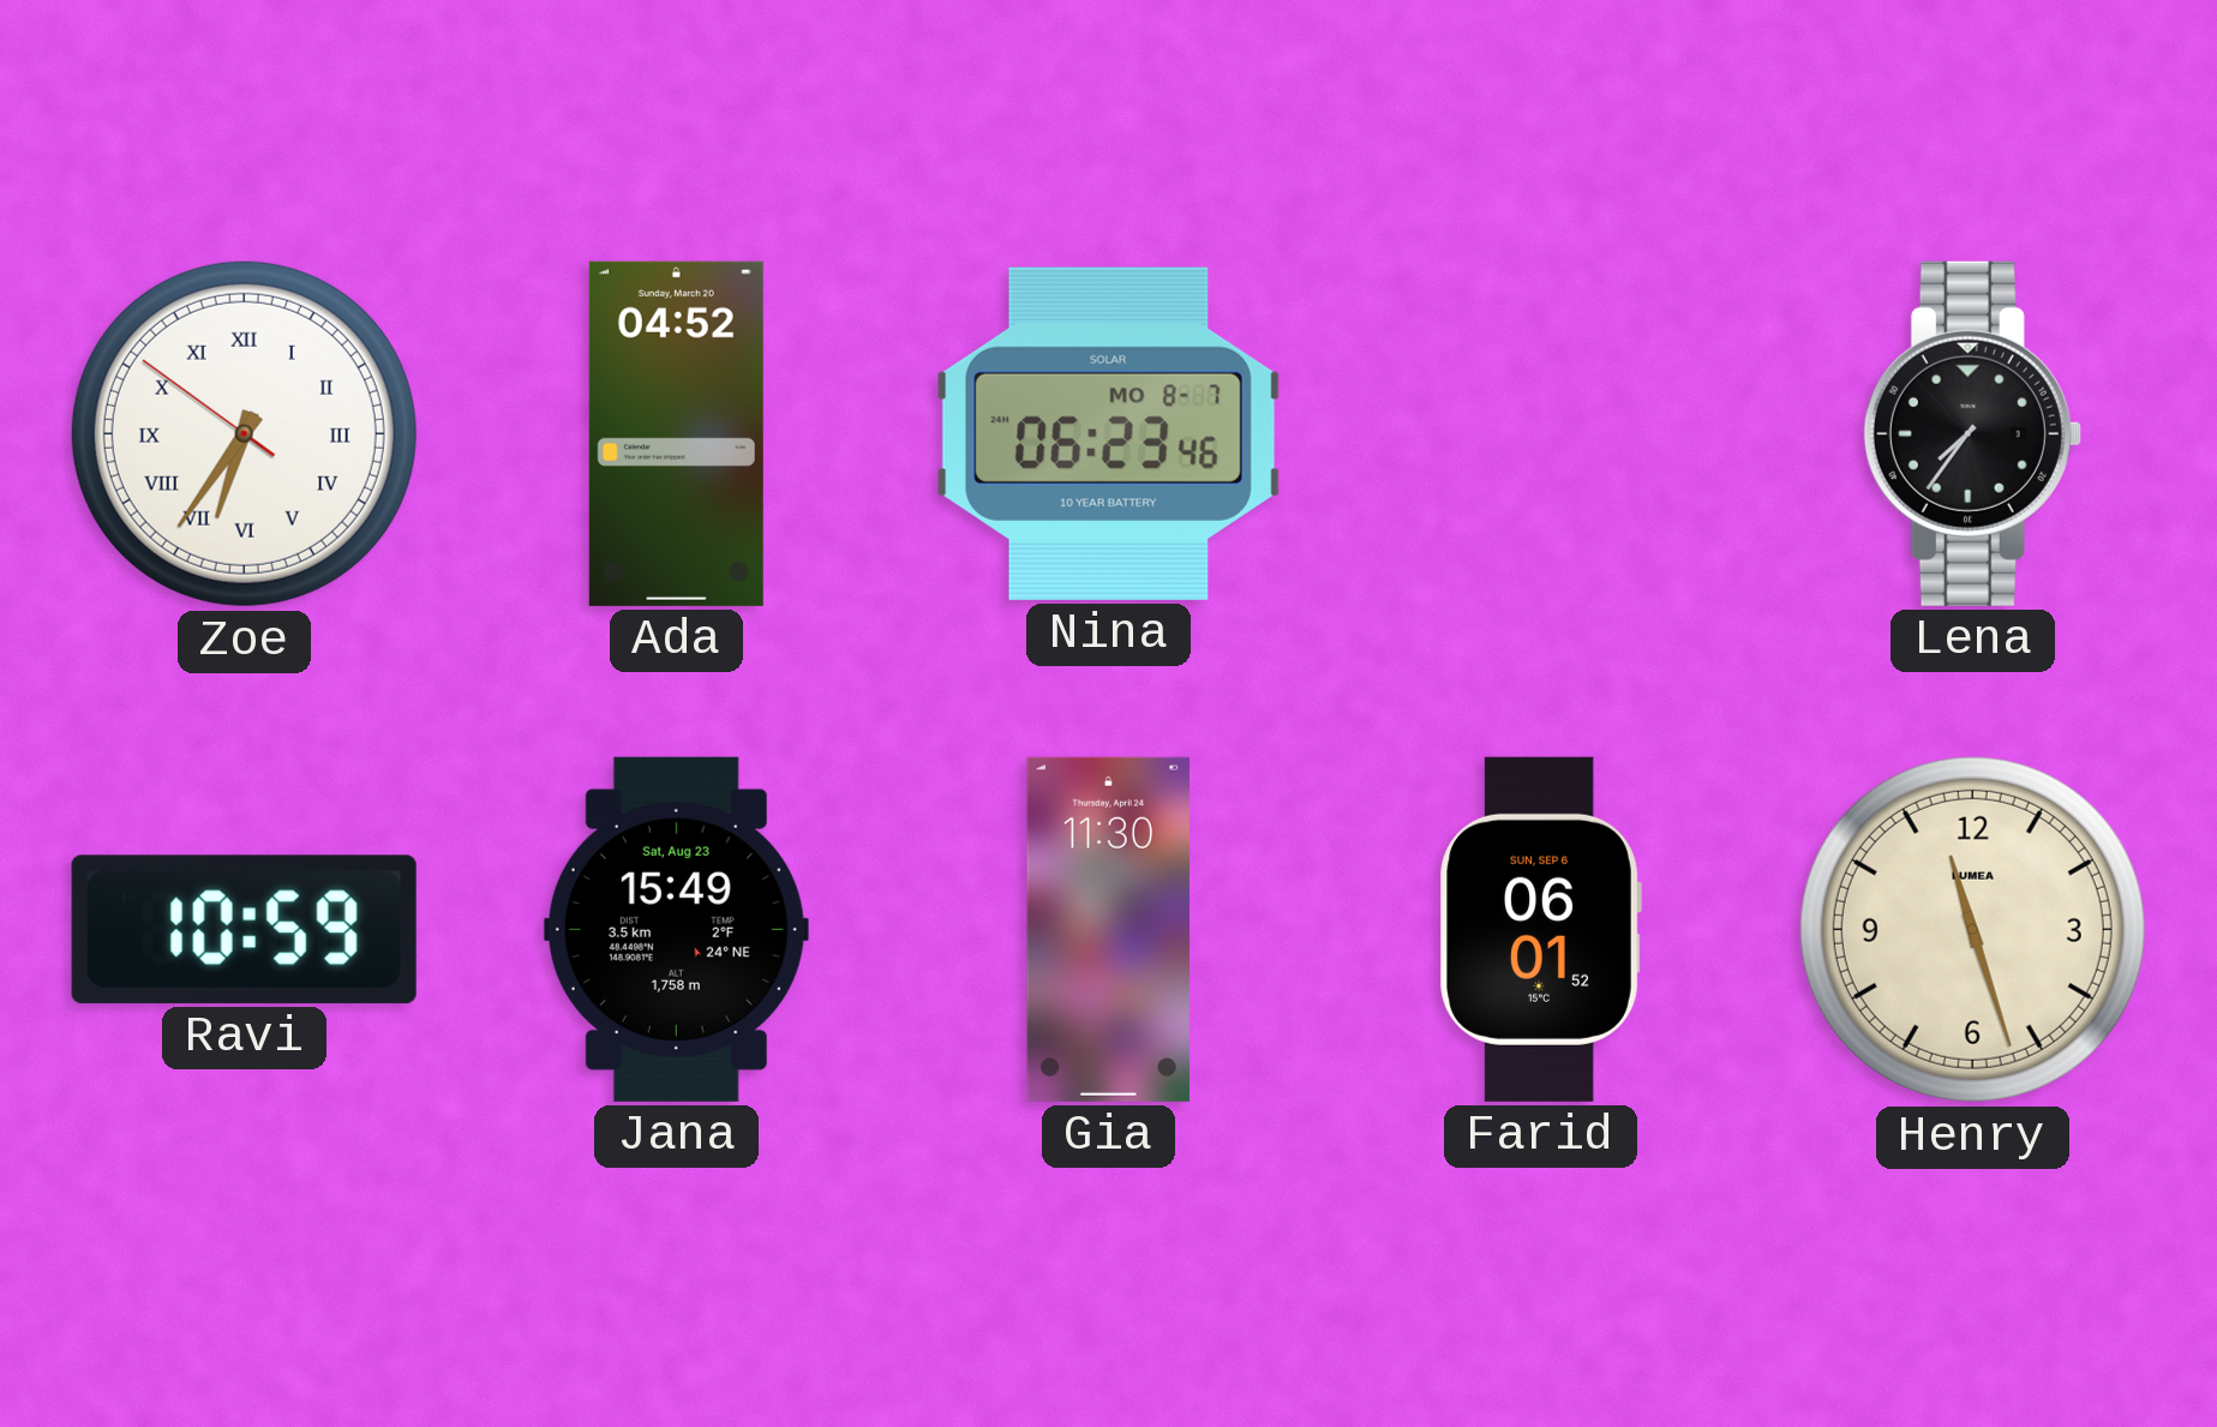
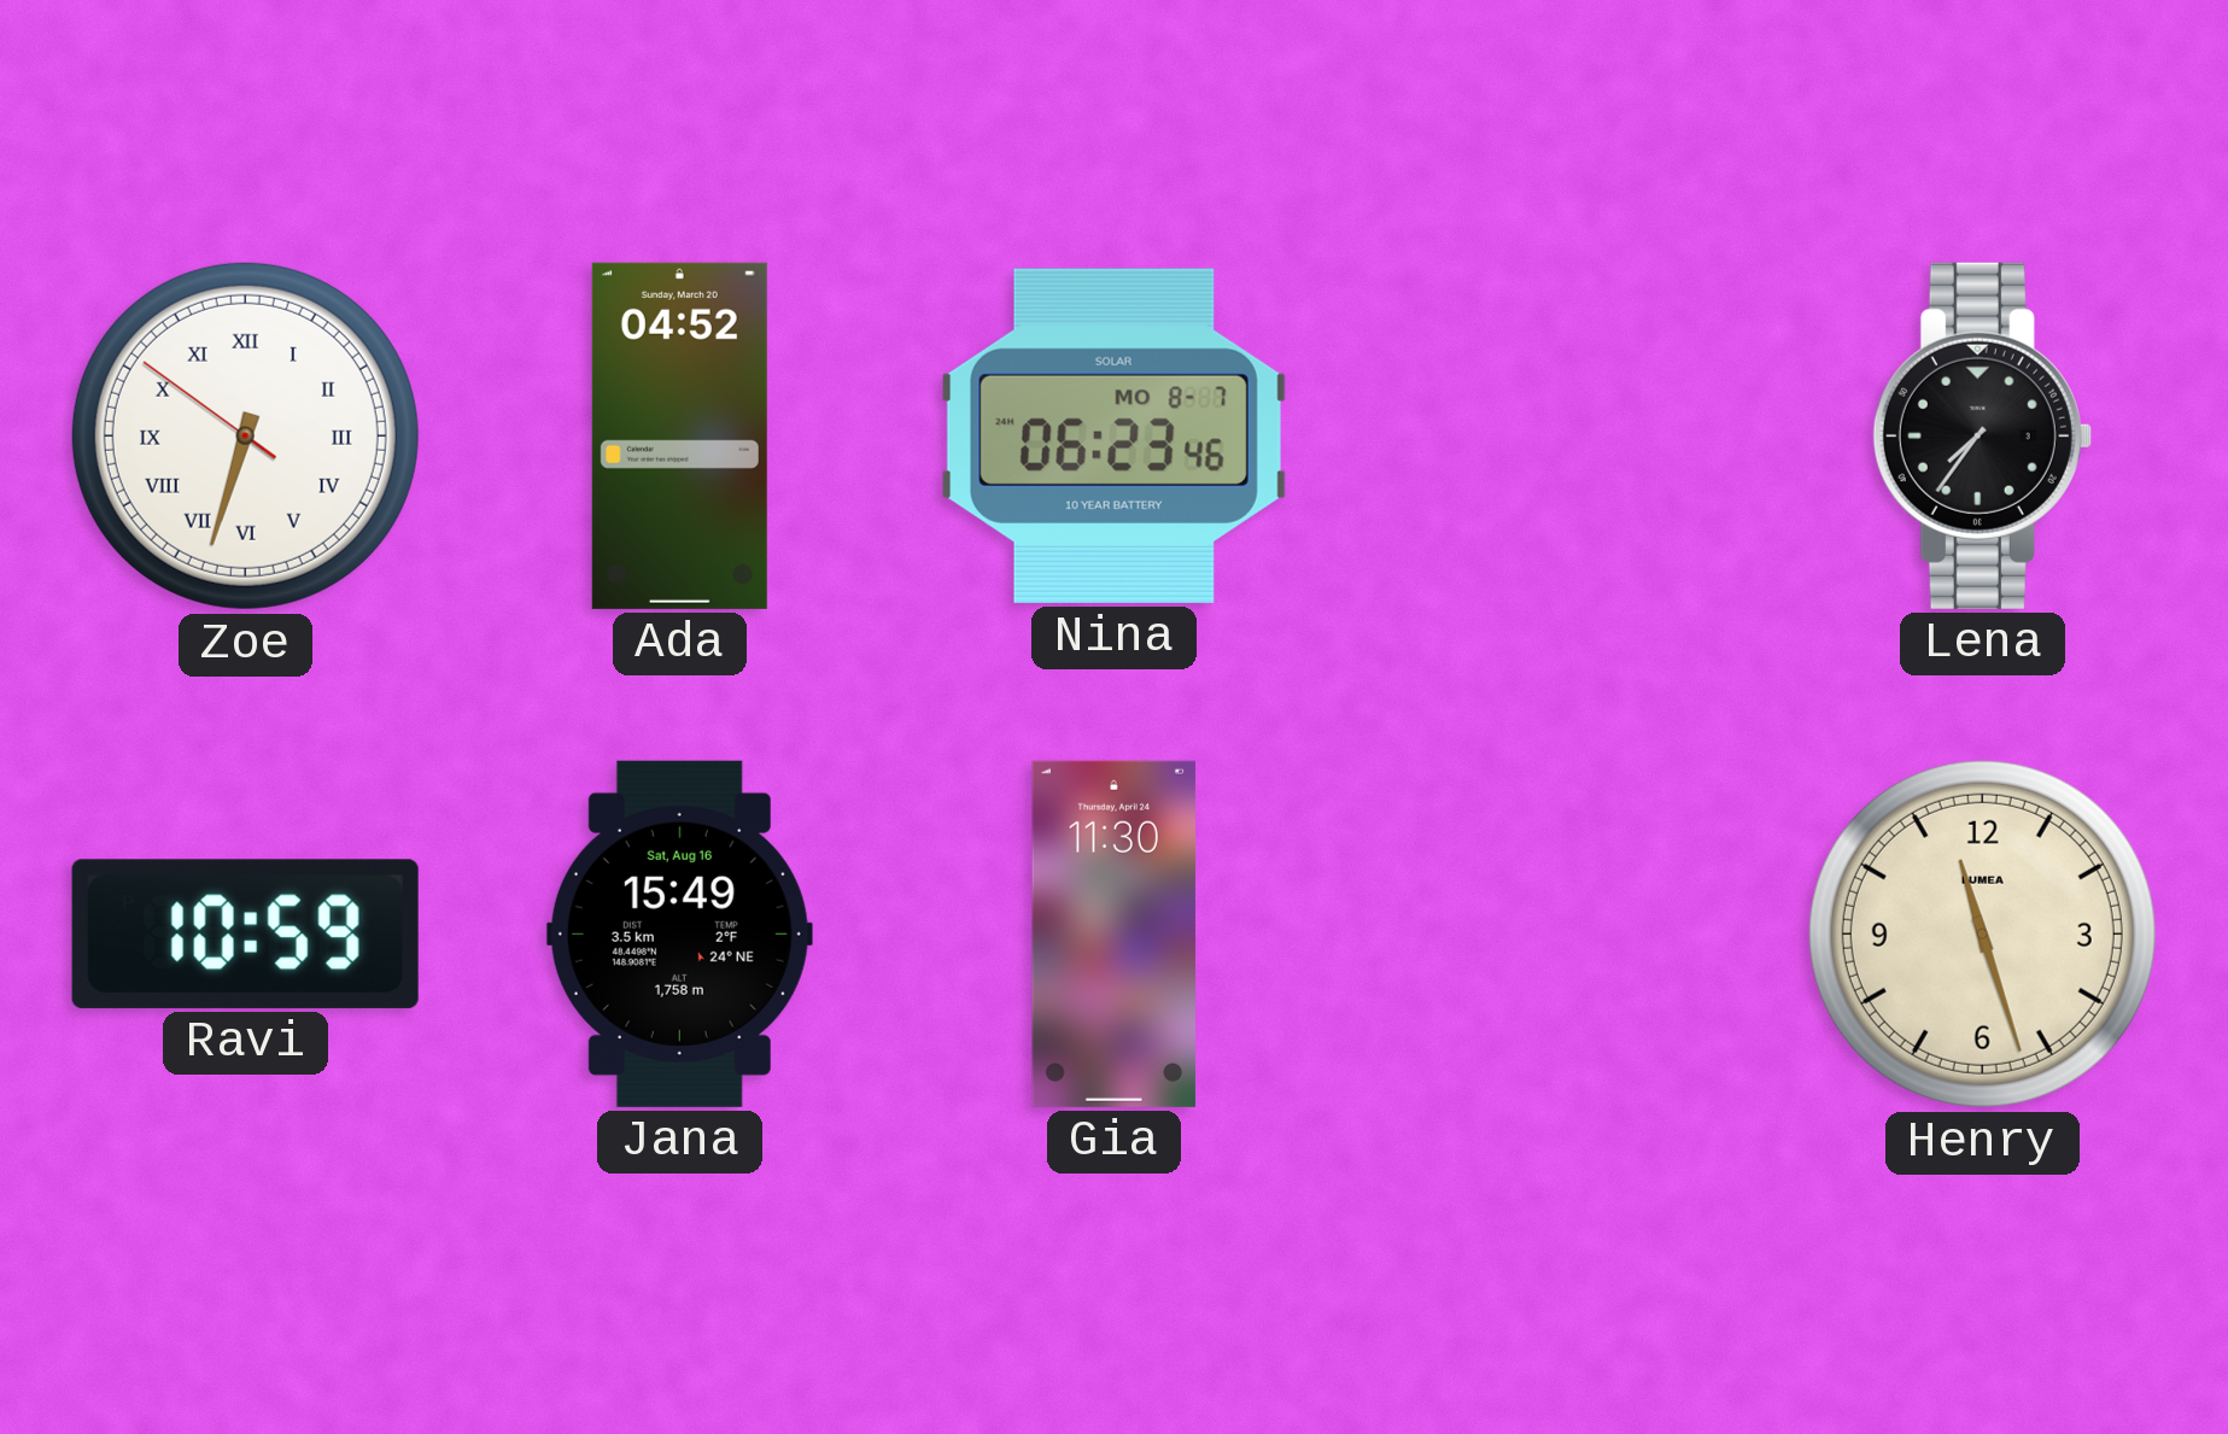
Zoe: 6:35 -> 6:32 (245, 435)
Jana date: Sat, Aug 23 -> Sat, Aug 16 (679, 933)
Farid: 06:01 -> none (1540, 929)
